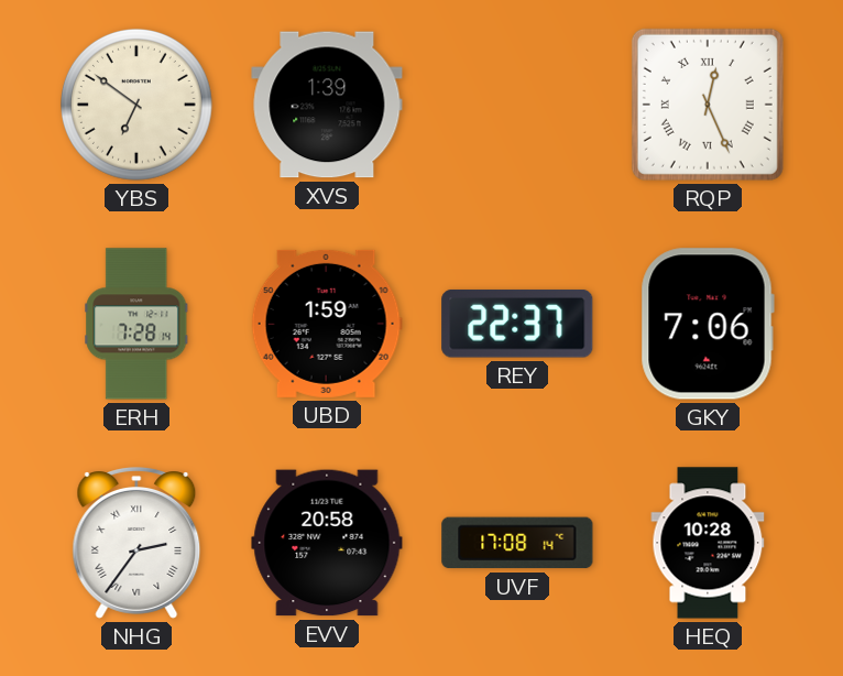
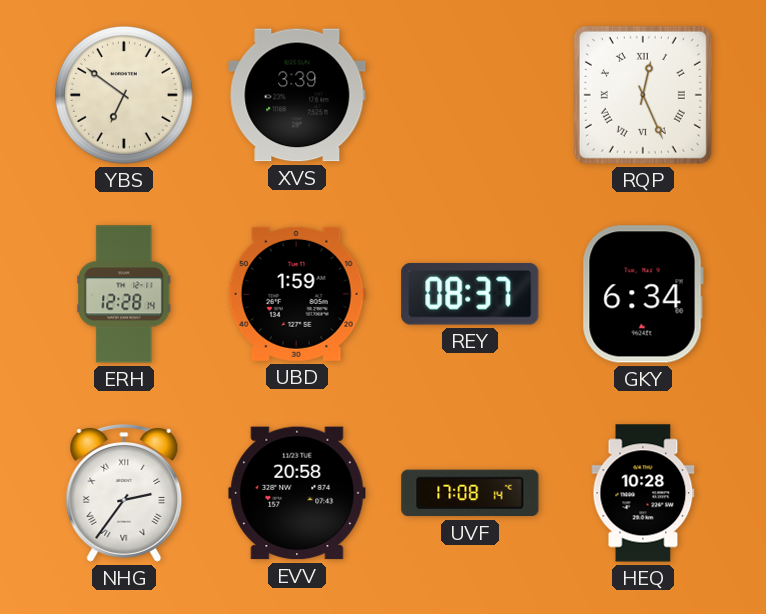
XVS: 1:39 -> 3:39 (297, 95)
ERH: 7:28 -> 12:28 (124, 294)
REY: 22:37 -> 08:37 (470, 294)
GKY: 7:06 -> 6:34 (643, 294)
